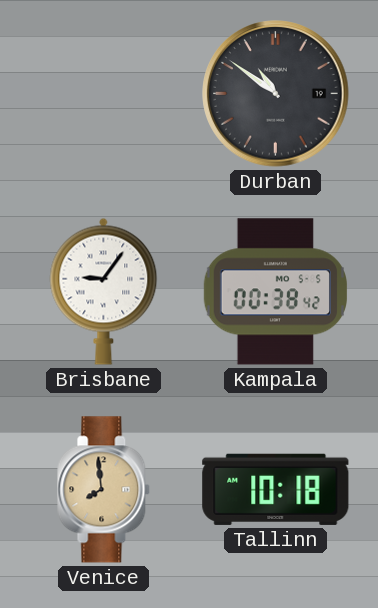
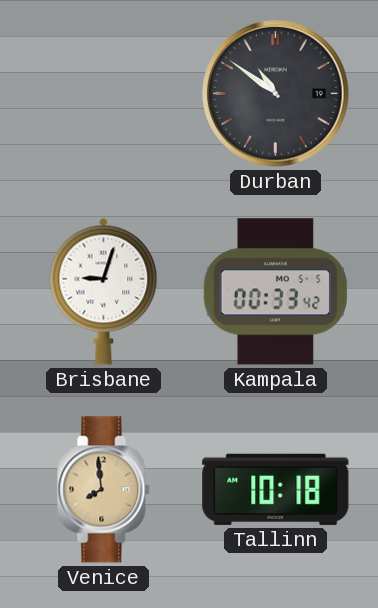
Brisbane: 9:06 -> 9:03 (104, 291)
Kampala: 00:38 -> 00:33 (275, 292)
